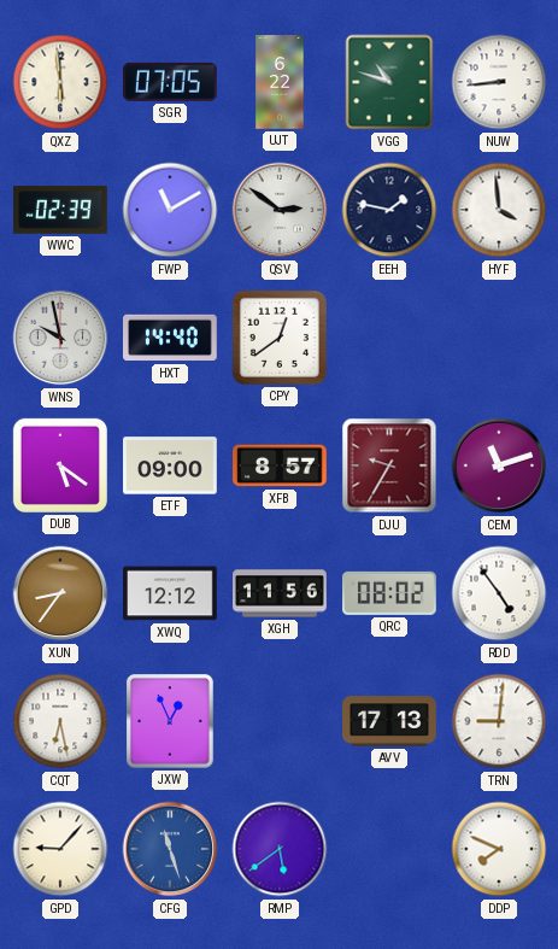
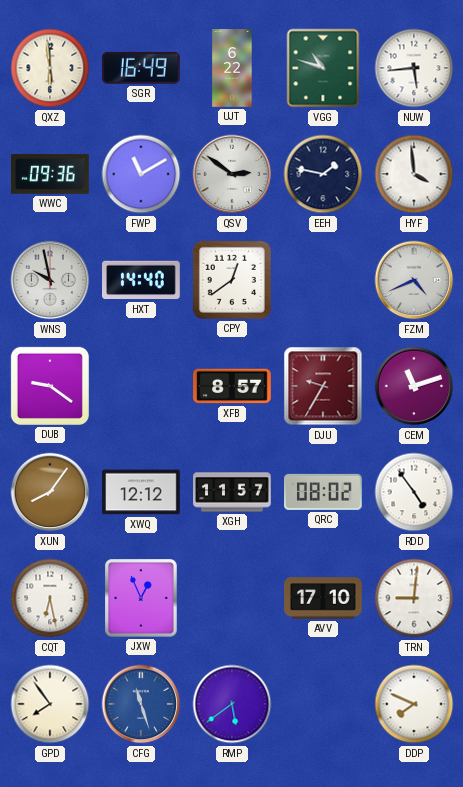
SGR: 07:05 -> 16:49 (141, 68)
NUW: 8:44 -> 5:44 (414, 68)
WWC: 02:39 -> 09:36 (51, 174)
FZM: none -> 4:41 (414, 280)
DUB: 5:21 -> 9:21 (50, 386)
ETF: 09:00 -> none (170, 465)
XUN: 8:36 -> 8:06 (50, 492)
XGH: 11:56 -> 11:57 (232, 492)
AVV: 17:13 -> 17:10 (323, 598)
GPD: 9:07 -> 7:54 (50, 704)
